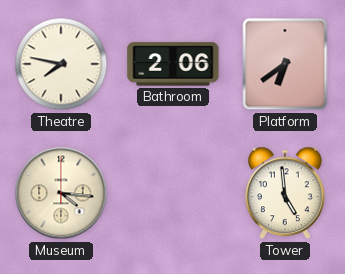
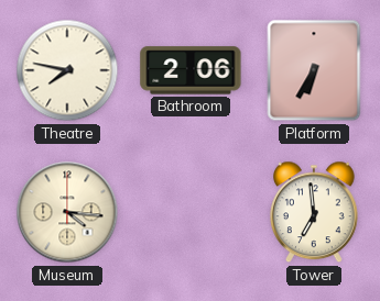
Platform: 6:39 -> 6:35 (314, 70)
Tower: 4:59 -> 6:59 (315, 212)
